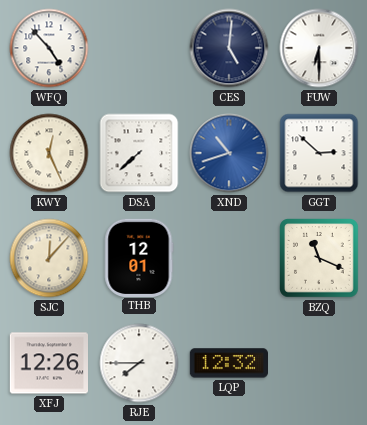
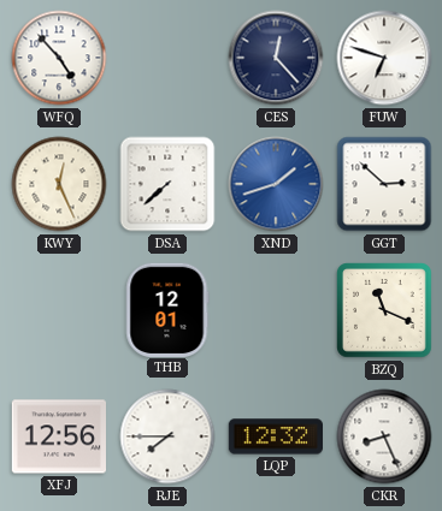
CES: 5:01 -> 12:23 (276, 58)
FUW: 6:30 -> 6:48 (384, 58)
XND: 10:42 -> 1:42 (276, 184)
SJC: 12:07 -> none (49, 258)
XFJ: 12:26 -> 12:56 (58, 436)
CKR: none -> 8:26 (384, 436)
